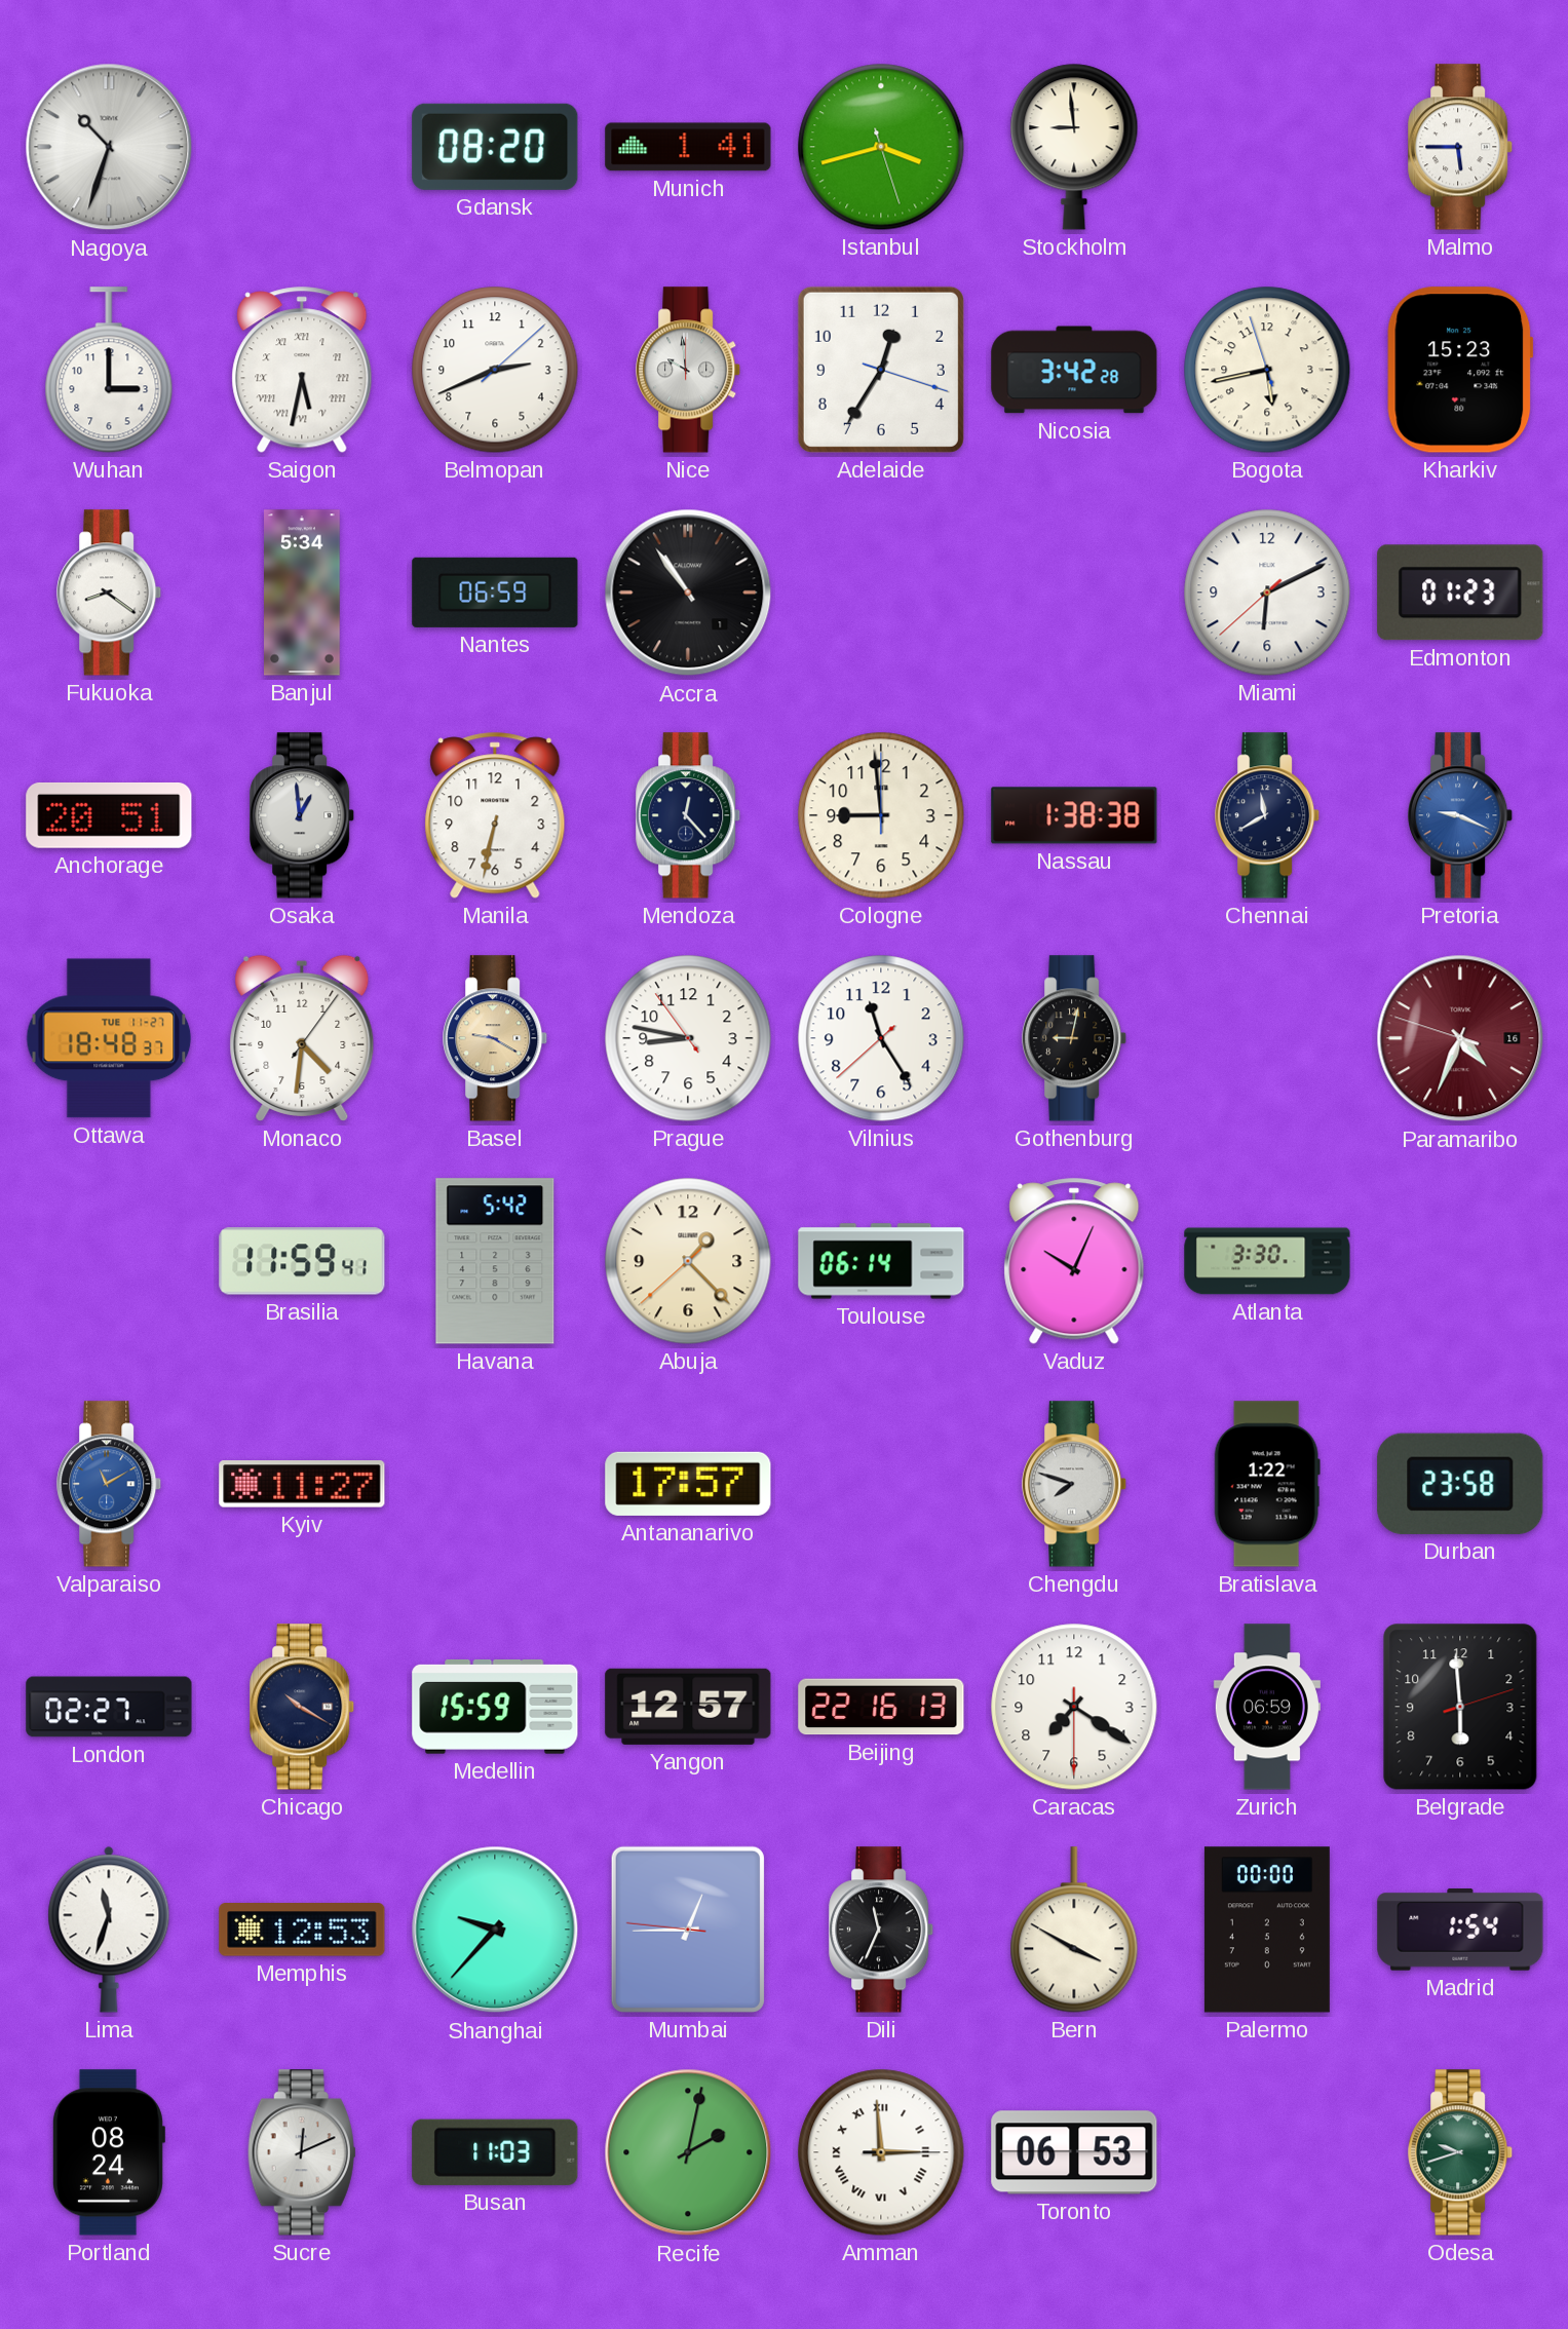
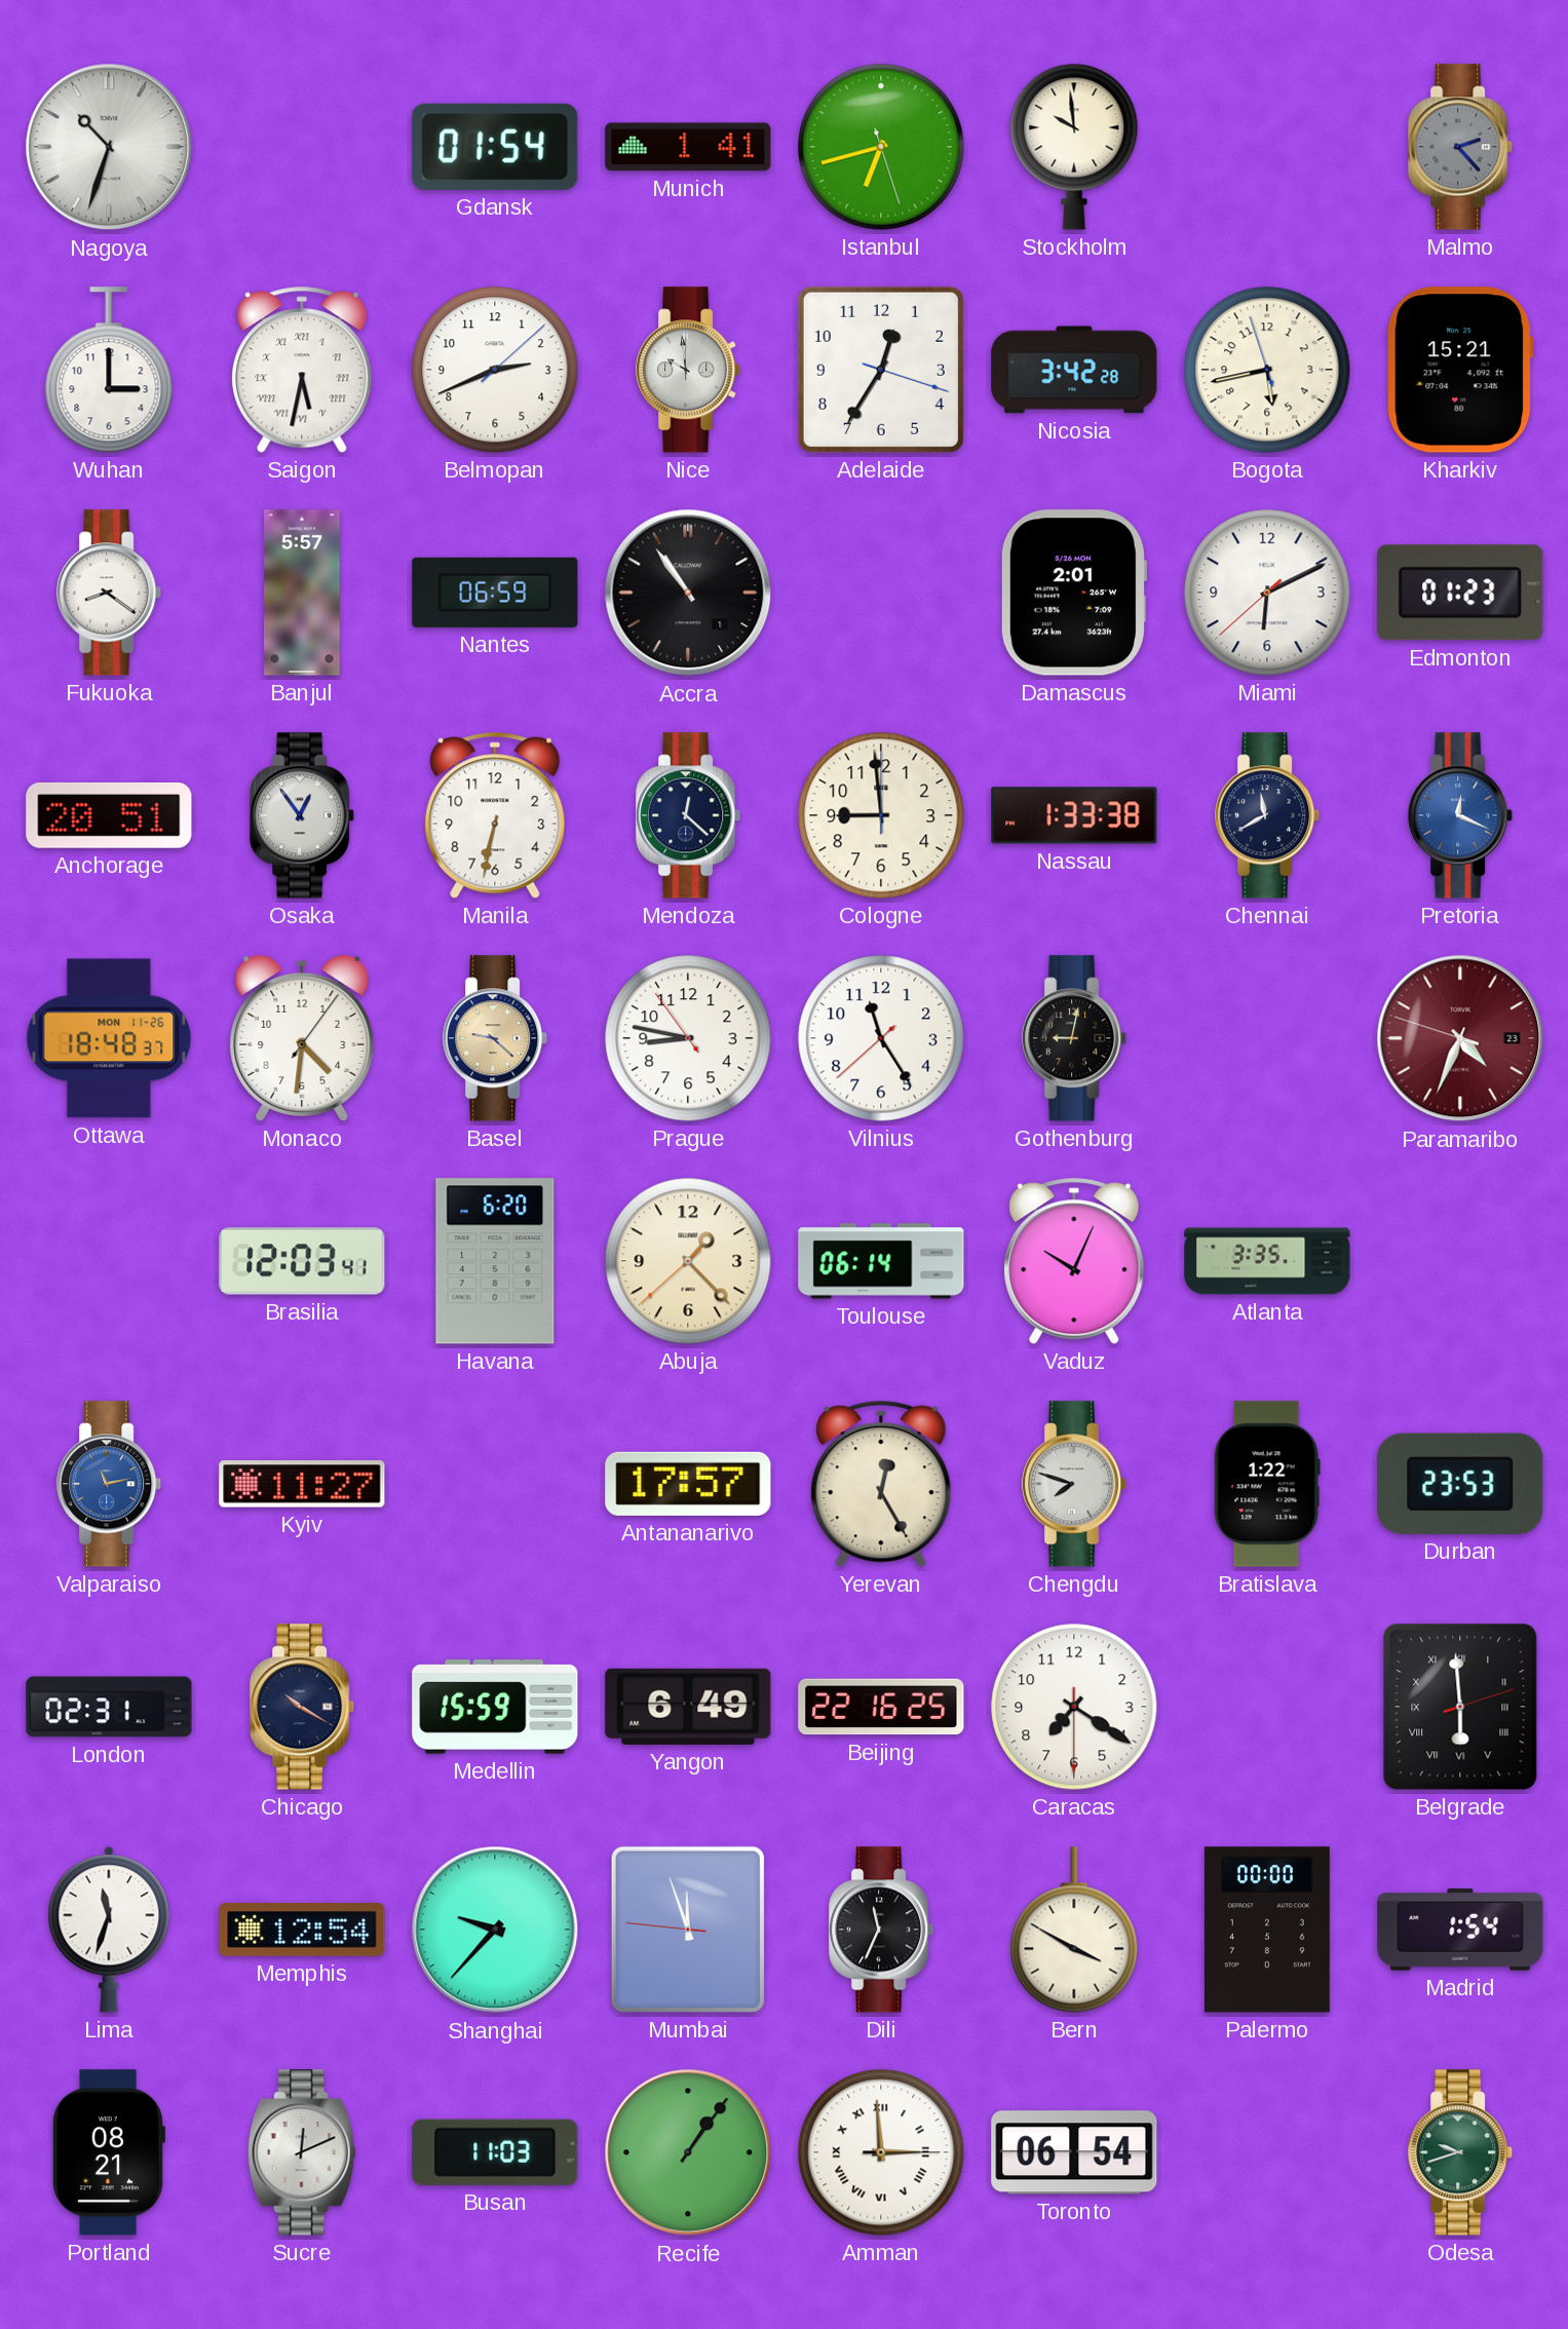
Gdansk: 08:20 -> 01:54 (495, 147)
Istanbul: 3:42 -> 6:42 (881, 147)
Stockholm: 8:59 -> 9:59 (1074, 147)
Malmo: 5:45 -> 2:23 (1461, 147)
Malmo dial: white -> grey (1461, 147)
Kharkiv: 15:23 -> 15:21 (1460, 370)
Banjul: 5:34 -> 5:57 (303, 593)
Damascus: none -> 2:01 (1073, 593)
Osaka: 12:59 -> 12:54 (303, 815)
Mendoza: 12:23 -> 12:22 (689, 815)
Nassau: 1:38 -> 1:33 (1074, 815)
Pretoria: 9:19 -> 12:19 (1461, 815)
Ottawa date: TUE 11-27 -> MON 11-26 (109, 1038)
Basel: 9:20 -> 9:22 (496, 1038)
Paramaribo date: 16 -> 23 (1460, 1038)
Brasilia: 11:59 -> 12:03 (302, 1261)
Havana: 5:42 -> 6:20 (495, 1261)
Atlanta: 3:30 -> 3:35 (1267, 1261)
Valparaiso: 11:10 -> 11:13 (110, 1484)
Yerevan: none -> 12:25 (881, 1484)
Durban: 23:58 -> 23:53 (1460, 1484)
London: 02:27 -> 02:31 (109, 1707)
Yangon: 12:57 -> 6:49 (688, 1707)
Beijing: 22:16:13 -> 22:16:25 (881, 1707)
Zurich: 06:59 -> none (1267, 1707)
Belgrade numerals: Arabic -> Roman (1460, 1707)
Memphis: 12:53 -> 12:54 (302, 1930)
Mumbai: 12:44 -> 11:56 (688, 1930)
Portland: 08:24 -> 08:21 (108, 2152)
Recife: 2:02 -> 1:06 (688, 2152)
Toronto: 06:53 -> 06:54 (1074, 2152)
